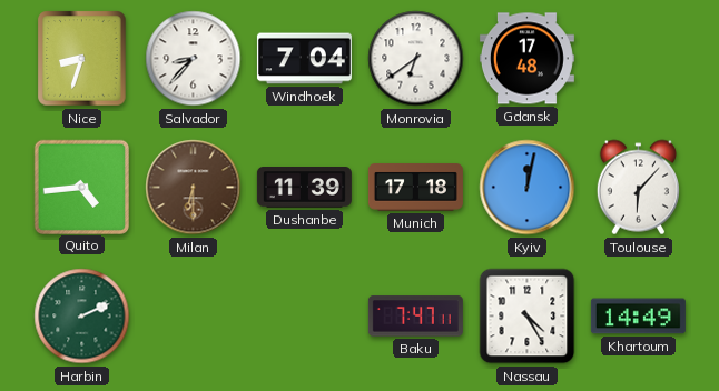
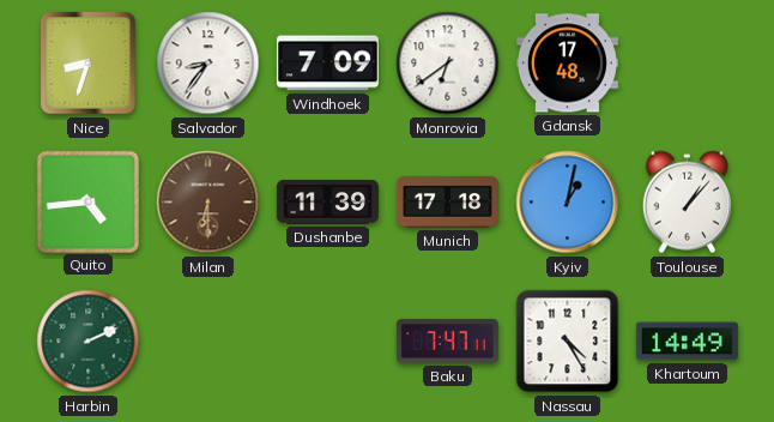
Salvador: 8:37 -> 8:36 (208, 64)
Windhoek: 7:04 -> 7:09 (327, 64)
Kyiv: 12:02 -> 1:02 (568, 203)
Toulouse: 6:07 -> 1:07 (687, 203)
